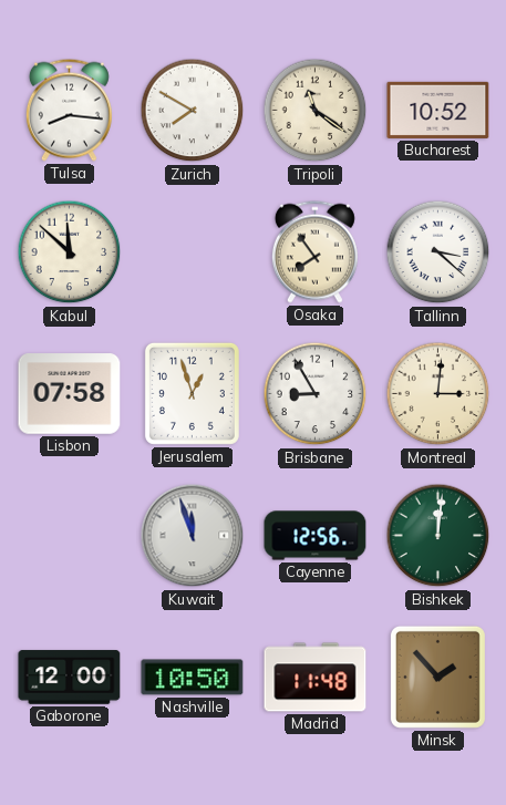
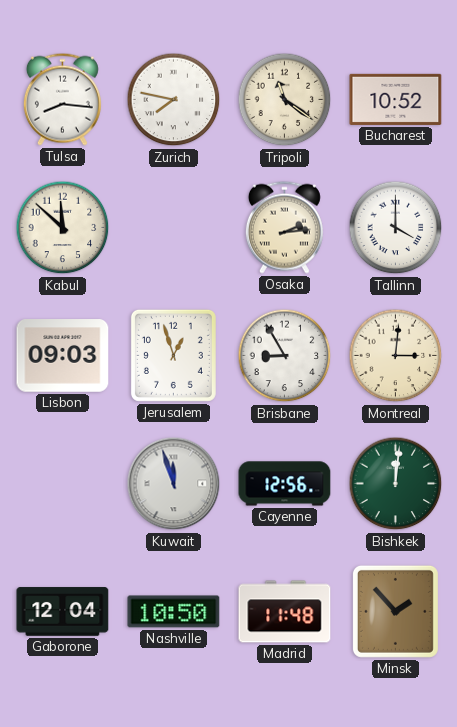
Zurich: 7:50 -> 7:47 (174, 100)
Osaka: 7:54 -> 2:14 (284, 227)
Tallinn: 3:22 -> 4:00 (396, 228)
Lisbon: 07:58 -> 09:03 (63, 356)
Gaborone: 12:00 -> 12:04 (63, 612)
